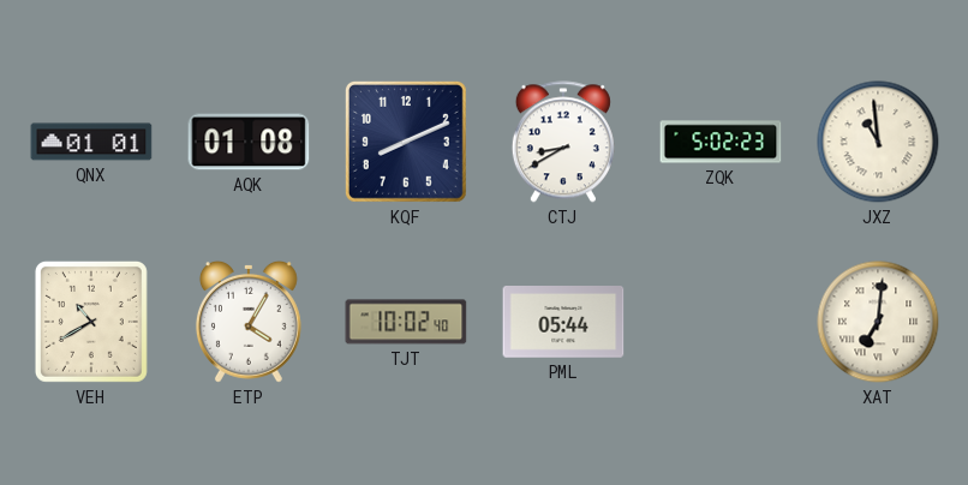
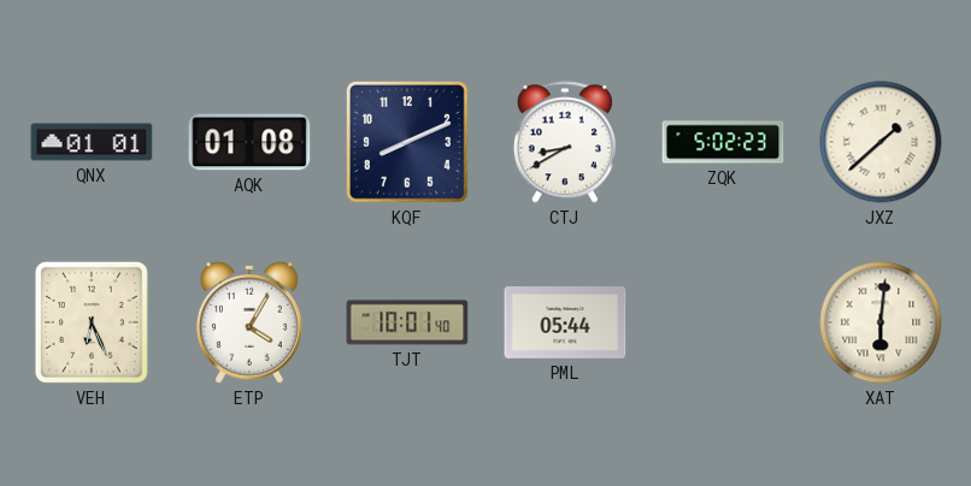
JXZ: 10:59 -> 1:38 (881, 142)
VEH: 10:40 -> 6:26 (92, 322)
TJT: 10:02 -> 10:01 (407, 322)
XAT: 7:01 -> 6:01 (881, 322)
